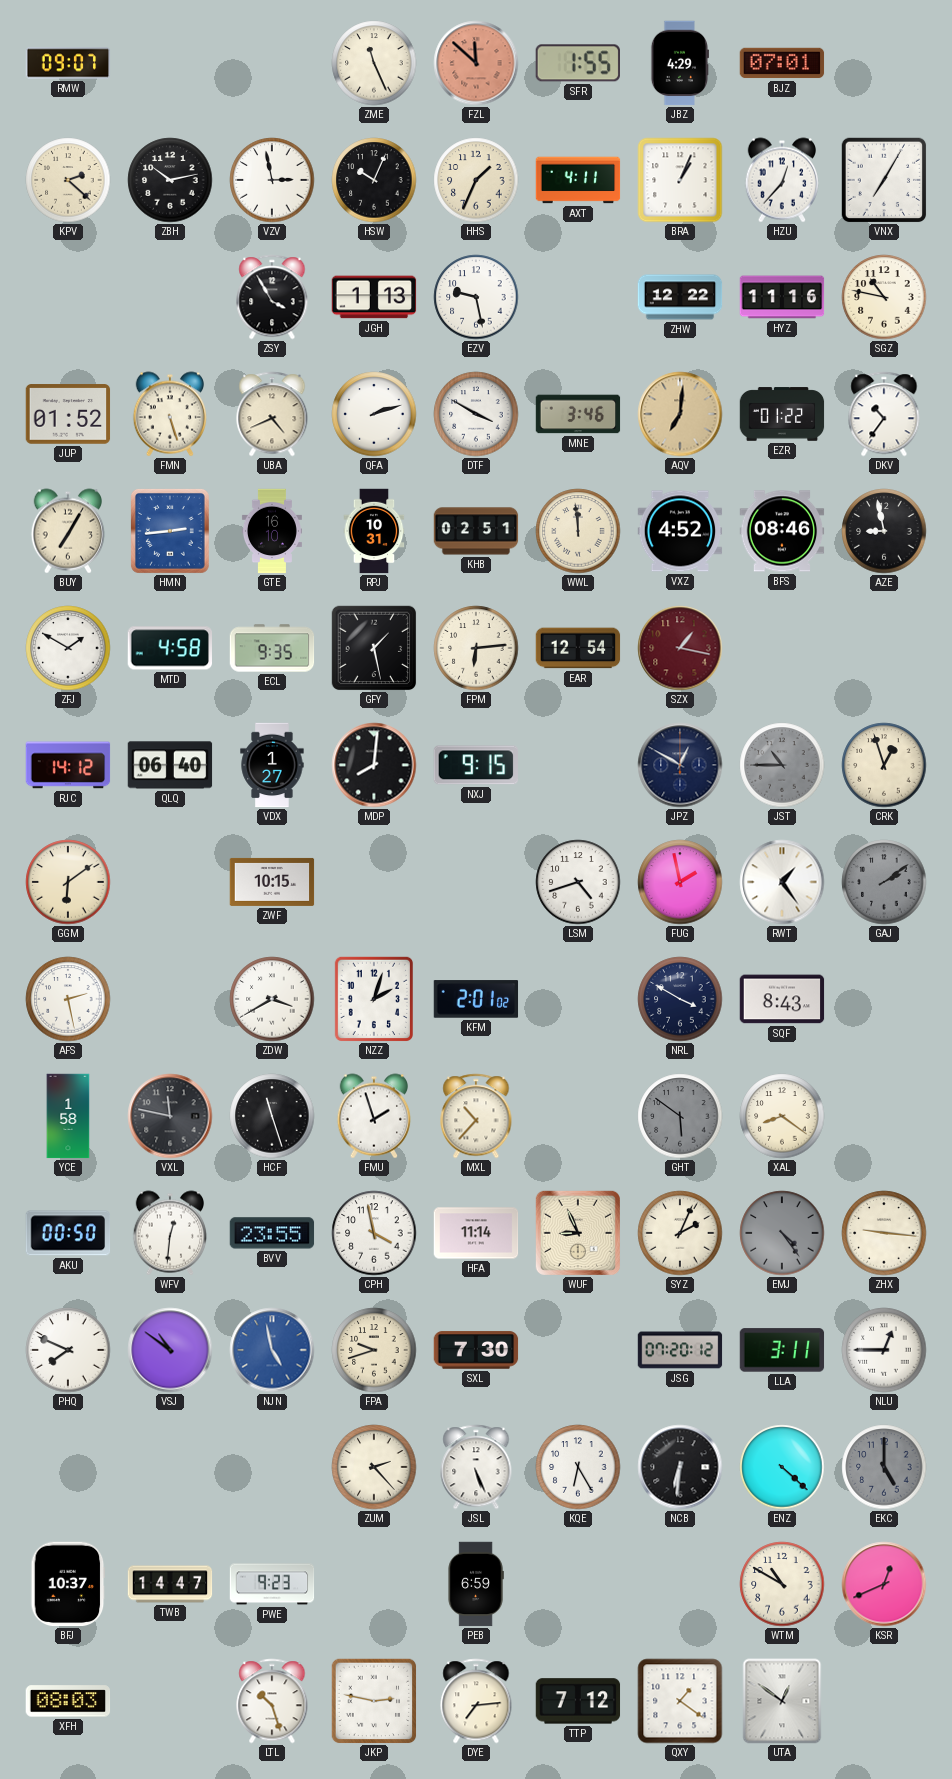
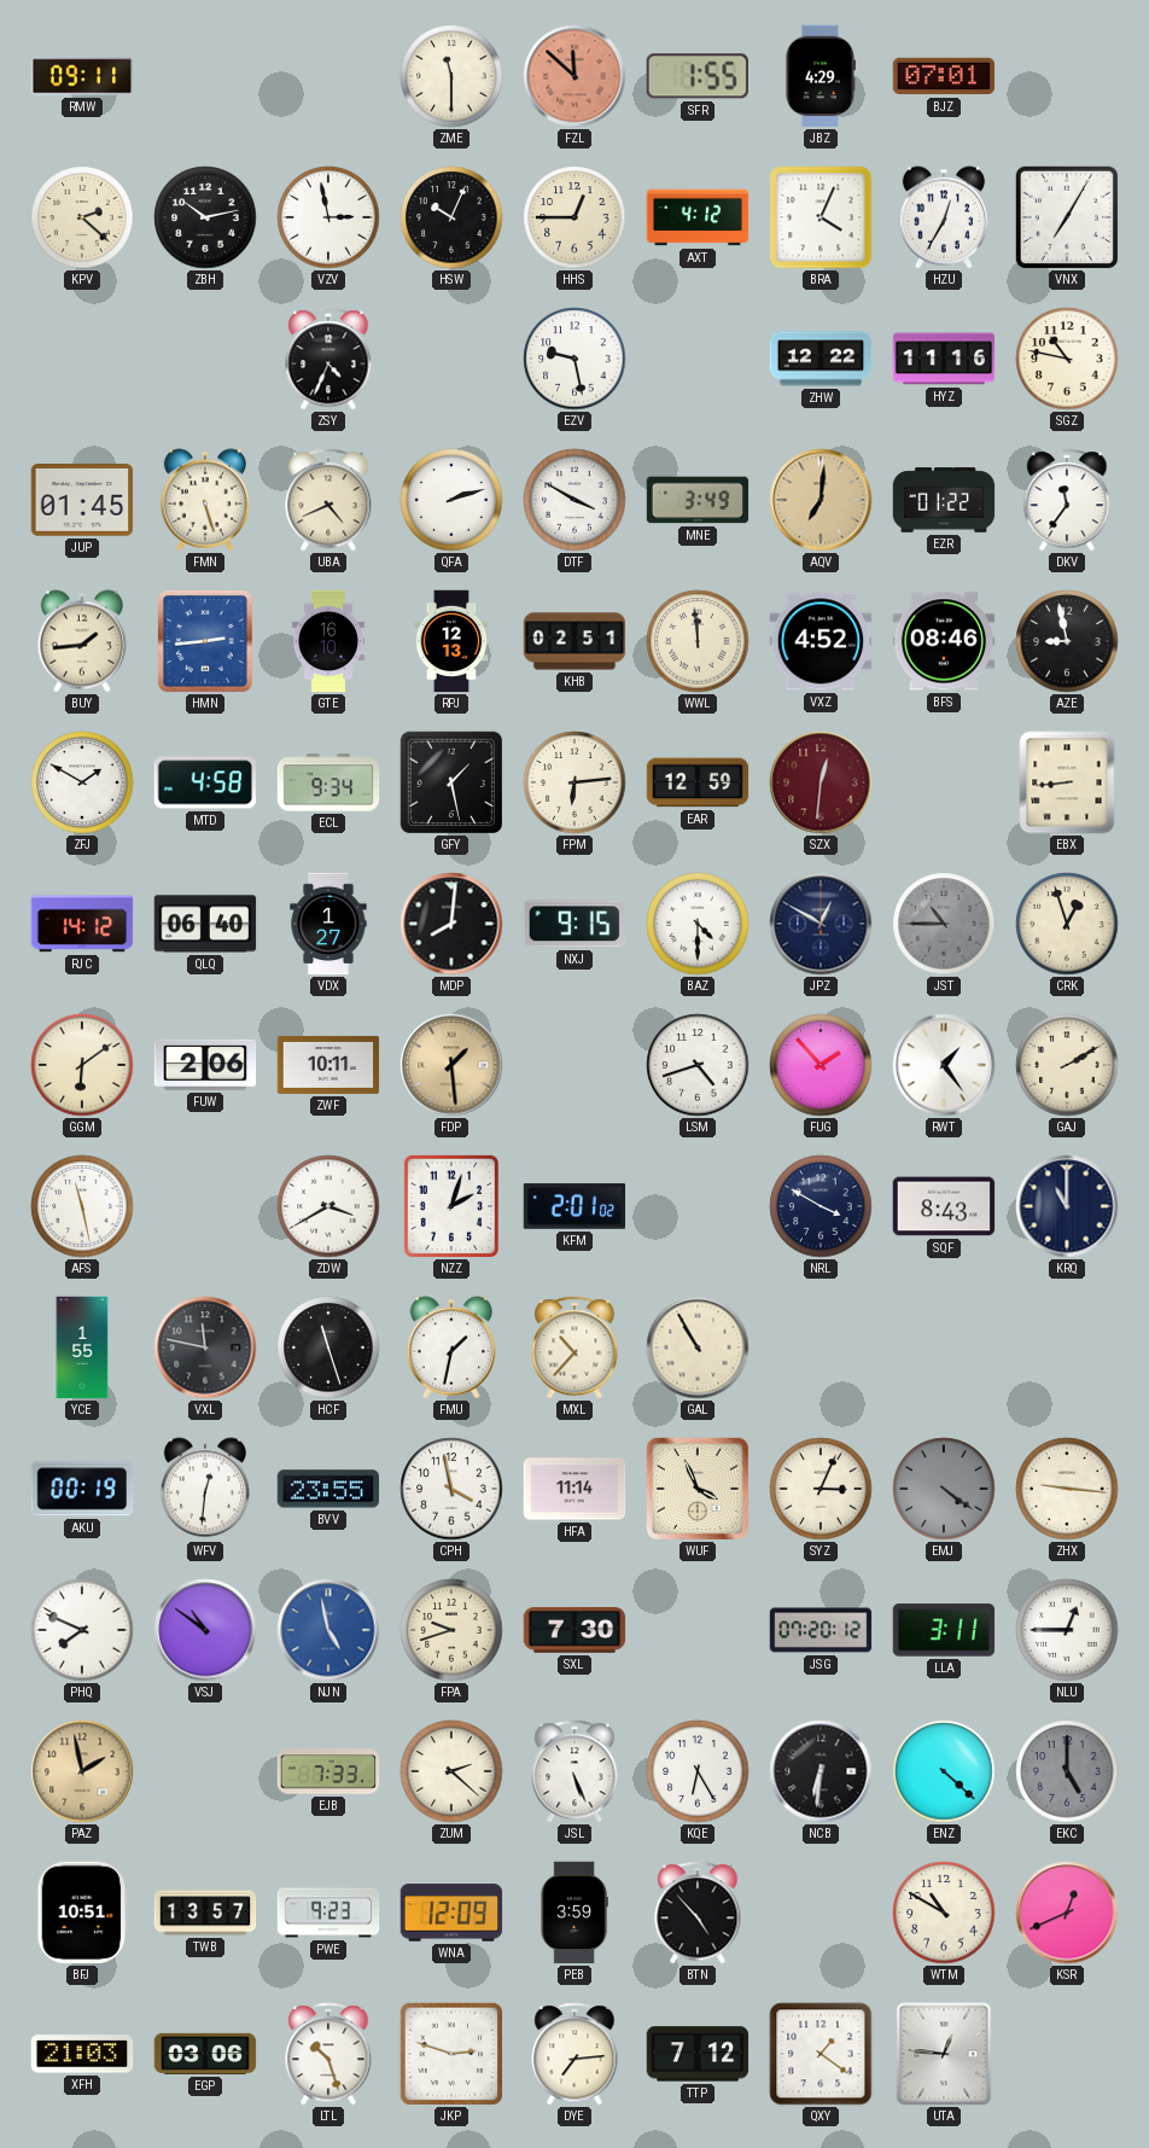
RMW: 09:07 -> 09:11 (82, 76)
ZME: 11:26 -> 11:30 (451, 76)
HHS: 1:34 -> 12:45 (574, 217)
AXT: 4:11 -> 4:12 (698, 217)
BRA: 1:04 -> 4:04 (821, 217)
HZU: 12:37 -> 12:35 (944, 217)
ZSY: 3:55 -> 4:34 (328, 359)
JGH: 1:13 -> none (374, 297)
JUP: 01:52 -> 01:45 (82, 500)
MNE: 3:46 -> 3:49 (698, 500)
DKV: 10:36 -> 11:36 (1067, 500)
BUY: 7:05 -> 1:44 (82, 641)
RPJ: 10:31 -> 12:13 (451, 641)
ECL: 9:35 -> 9:34 (328, 782)
EAR: 12:54 -> 12:59 (698, 782)
SZX: 1:17 -> 12:31 (821, 782)
EBX: none -> 8:44 (1067, 782)
BAZ: none -> 4:30 (698, 924)
FUW: none -> 2:06 (205, 1065)
ZWF: 10:15 -> 10:11 (328, 1065)
FDP: none -> 1:29 (451, 1065)
FUG: 1:58 -> 1:53 (821, 1065)
GAJ: 2:09 -> 2:10 (1067, 1065)
GAJ dial: grey -> cream (1067, 1065)
AFS: 2:28 -> 11:28 (82, 1206)
KRQ: none -> 11:00 (1067, 1206)
YCE: 1:58 -> 1:55 (82, 1347)
FMU: 1:57 -> 1:32 (451, 1347)
GAL: none -> 10:55 (698, 1347)
GHT: 5:51 -> none (680, 1116)
XAL: 8:21 -> none (782, 1116)
AKU: 00:50 -> 00:19 (82, 1489)
WUF: 8:56 -> 3:56 (698, 1489)
SYZ: 2:04 -> 3:04 (821, 1489)
EMJ: 4:24 -> 4:21 (944, 1489)
PAZ: none -> 1:58 (82, 1771)
EJB: none -> 7:33 (328, 1771)
ZUM: 2:23 -> 2:22 (451, 1771)
BFJ: 10:37 -> 10:51 (82, 1913)
TWB: 14:47 -> 13:57 (205, 1913)
WNA: none -> 12:09 (451, 1913)
PEB: 6:59 -> 3:59 (574, 1913)
BTN: none -> 4:53 (698, 1913)
XFH: 08:03 -> 21:03 (82, 2054)
EGP: none -> 03:06 (205, 2054)
JKP: 2:47 -> 2:48 (451, 2054)
UTA: 12:51 -> 12:46 (944, 2054)
